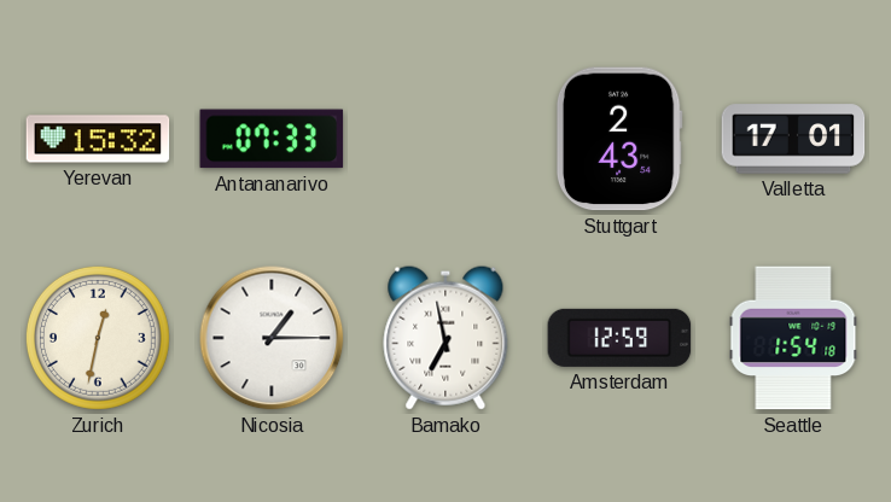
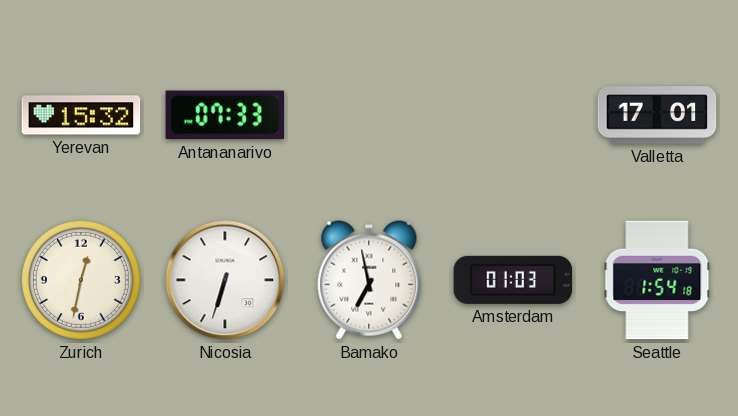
Stuttgart: 2:43 -> none (619, 139)
Nicosia: 1:15 -> 6:33 (225, 280)
Amsterdam: 12:59 -> 01:03 (513, 280)
